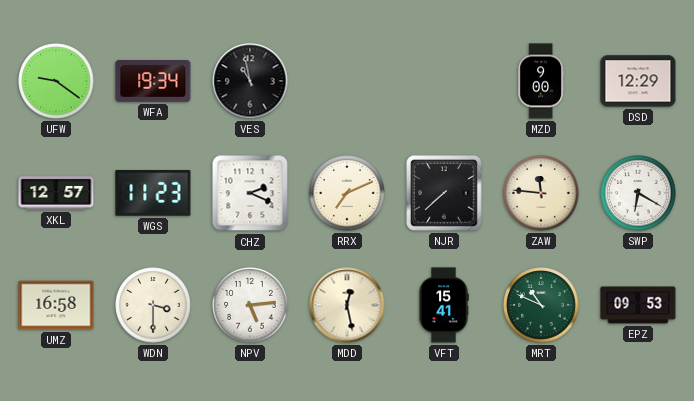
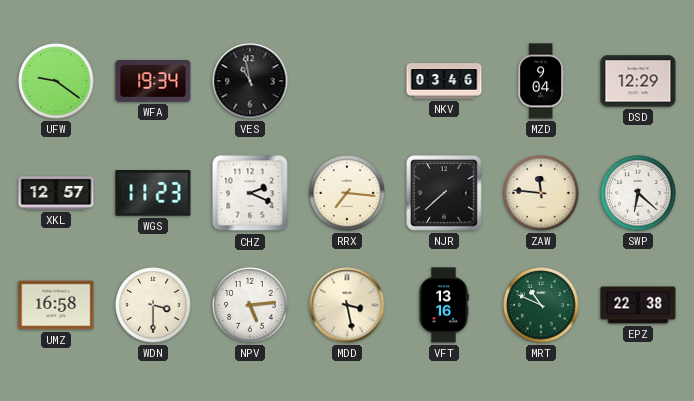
NKV: none -> 03:46 (444, 81)
MZD: 9:00 -> 9:04 (540, 81)
RRX: 7:11 -> 7:16 (347, 193)
SWP: 6:20 -> 6:22 (638, 193)
MDD: 12:28 -> 3:28 (347, 305)
VFT: 15:41 -> 13:16 (444, 305)
EPZ: 09:53 -> 22:38 (638, 305)
